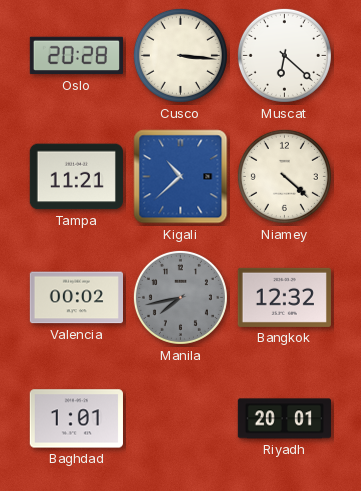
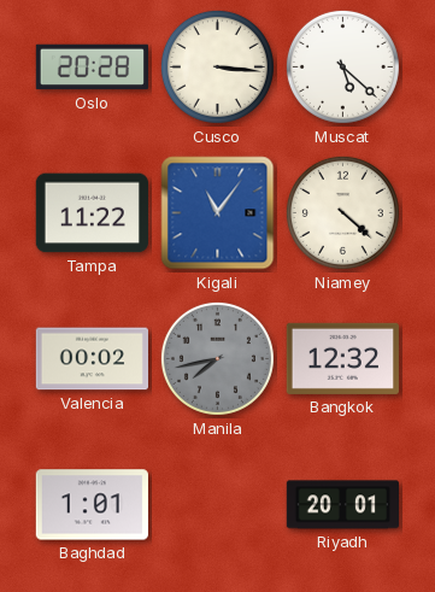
Muscat: 6:22 -> 5:22 (342, 66)
Tampa: 11:21 -> 11:22 (92, 213)
Kigali: 10:38 -> 11:06 (218, 213)
